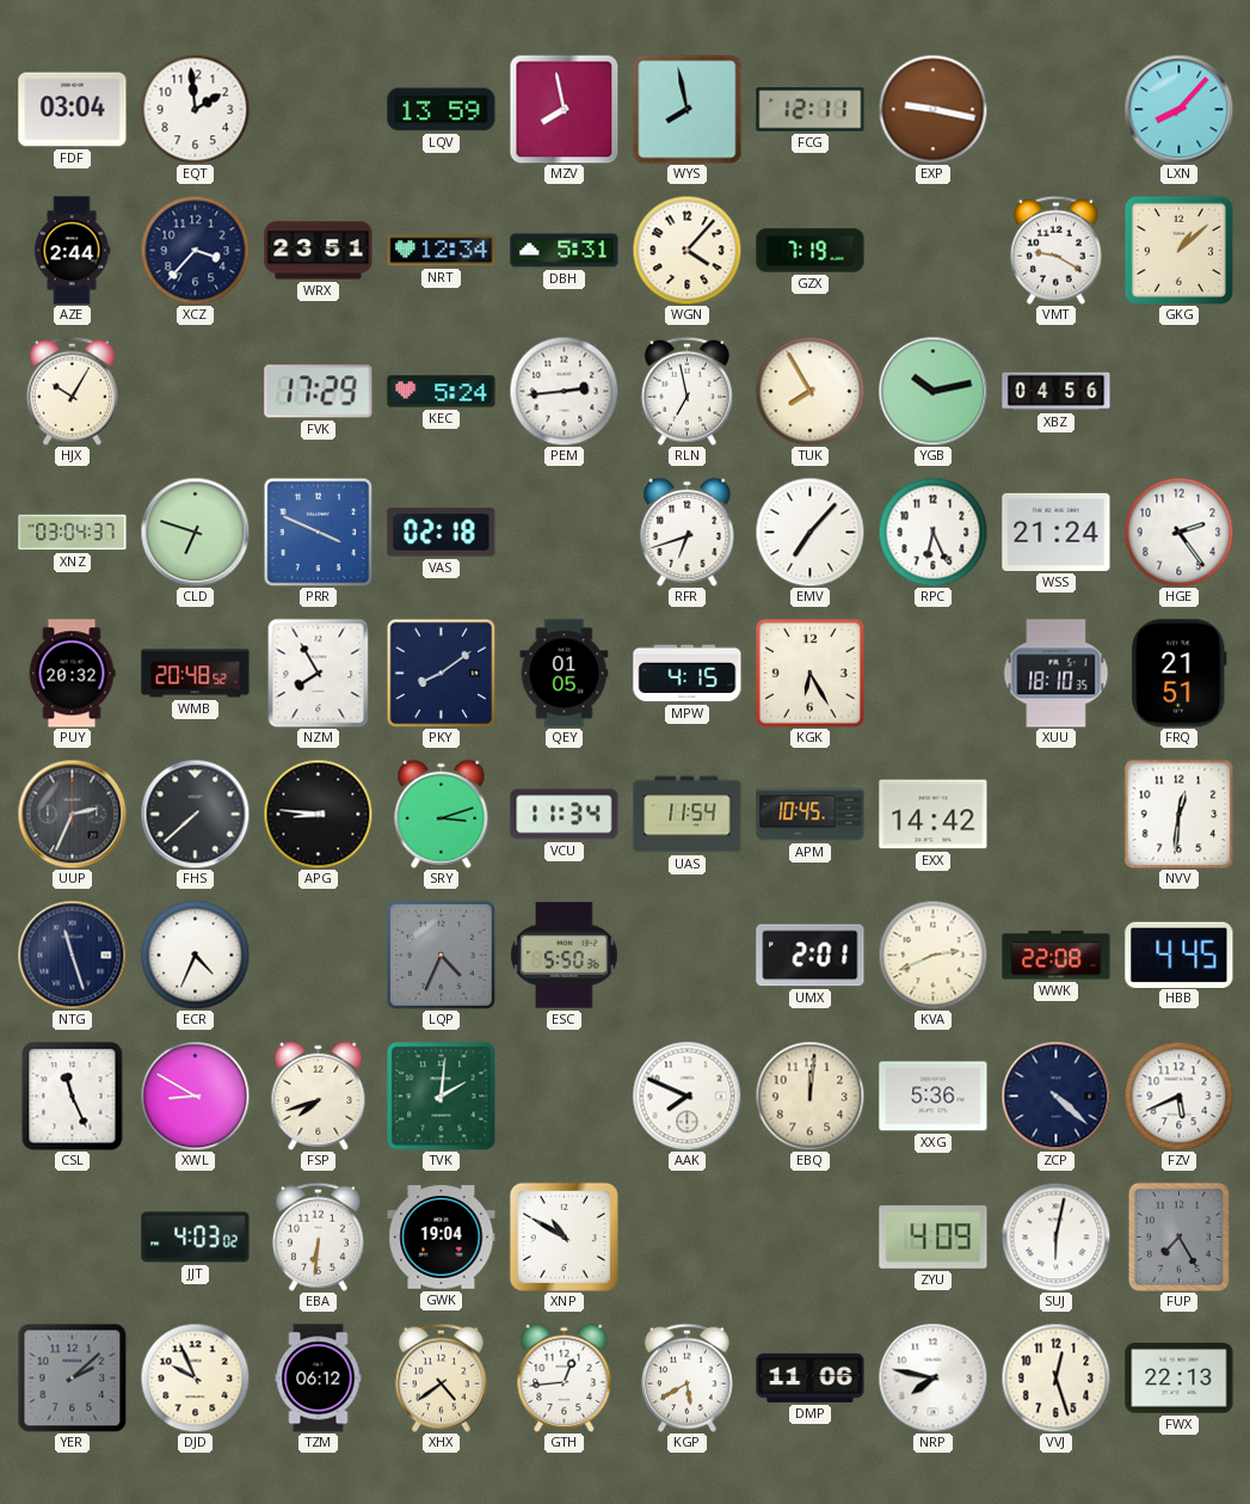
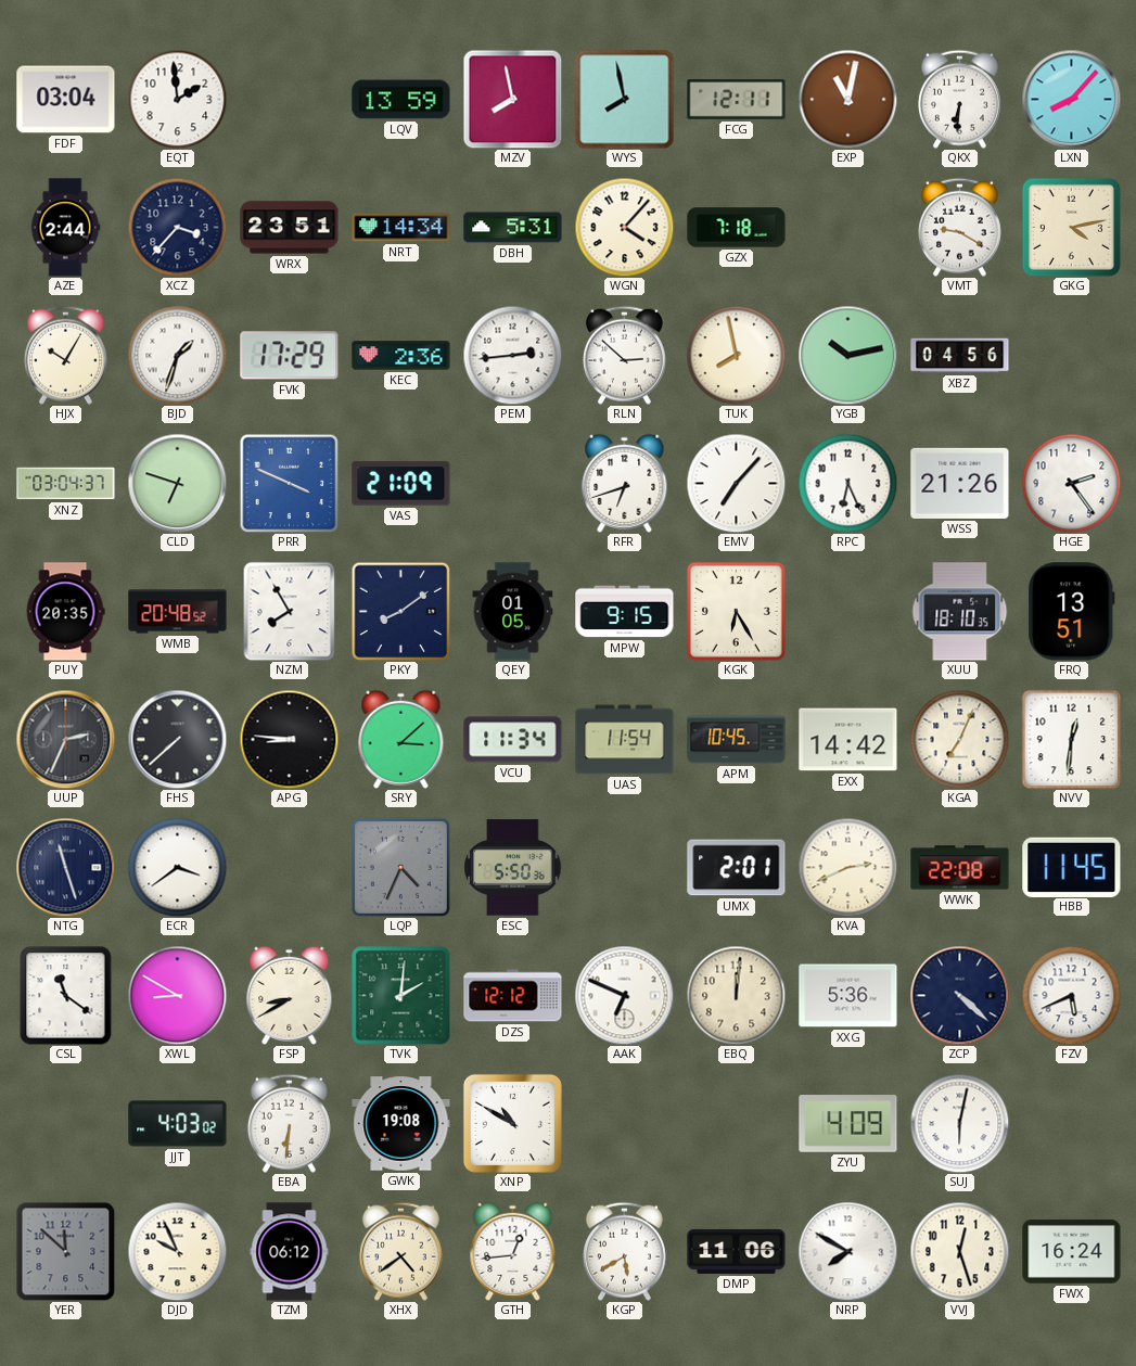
EXP: 9:17 -> 11:02 (847, 99)
QKX: none -> 6:31 (959, 99)
NRT: 12:34 -> 14:34 (401, 228)
GZX: 7:19 -> 7:18 (737, 228)
GKG: 1:08 -> 4:13 (1071, 227)
BJD: none -> 1:33 (177, 355)
KEC: 5:24 -> 2:36 (401, 356)
RLN: 6:58 -> 2:52 (624, 355)
TUK: 7:55 -> 7:58 (736, 355)
VAS: 02:18 -> 21:09 (401, 484)
WSS: 21:24 -> 21:26 (960, 483)
PUY: 20:32 -> 20:35 (65, 612)
MPW: 4:15 -> 9:15 (625, 612)
FRQ: 21:51 -> 13:51 (1072, 612)
SRY: 3:12 -> 3:08 (401, 739)
KGA: none -> 7:04 (959, 739)
ECR: 4:34 -> 3:39 (177, 867)
HBB: 4:45 -> 11:45 (1072, 867)
CSL: 11:26 -> 11:21 (66, 996)
FSP: 7:42 -> 8:40 (290, 995)
DZS: none -> 12:12 (513, 996)
AAK: 7:49 -> 6:49 (624, 995)
GWK: 19:04 -> 19:08 (401, 1124)
FUP: 7:25 -> none (1178, 1236)
YER: 2:08 -> 11:52 (65, 1251)
NRP: 7:47 -> 7:50 (847, 1251)
FWX: 22:13 -> 16:24 (1072, 1252)
